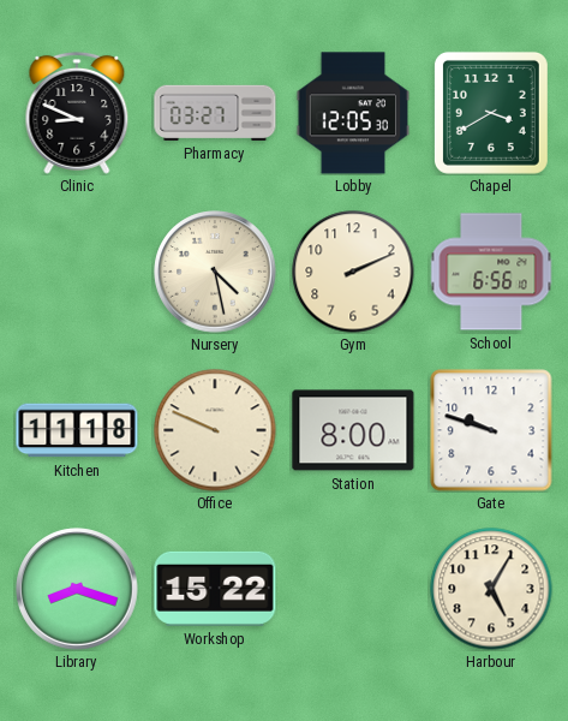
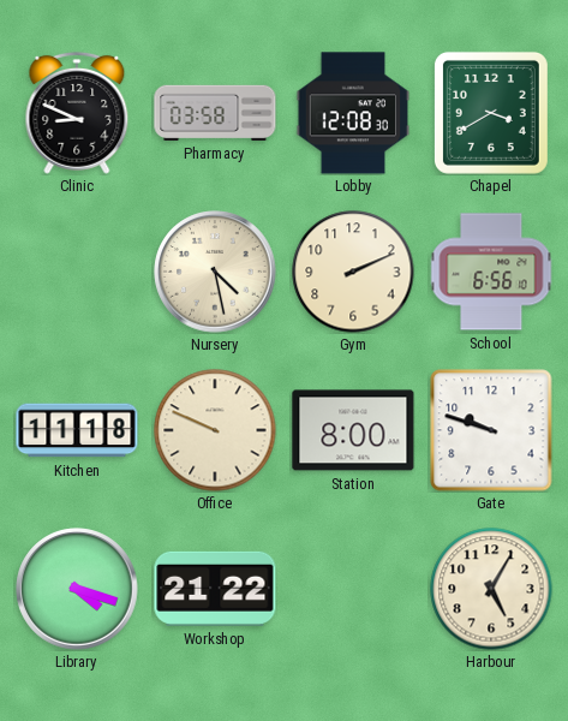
Pharmacy: 03:27 -> 03:58 (215, 113)
Lobby: 12:05 -> 12:08 (353, 113)
Library: 8:18 -> 4:18 (77, 589)
Workshop: 15:22 -> 21:22 (215, 589)
